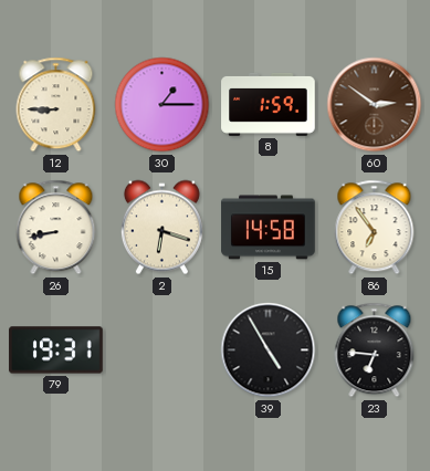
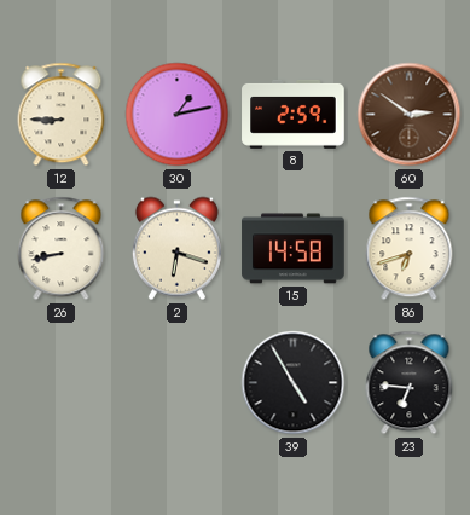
30: 1:15 -> 1:13 (178, 115)
8: 1:59 -> 2:59 (294, 114)
86: 6:54 -> 6:42 (410, 249)
79: 19:31 -> none (56, 350)
